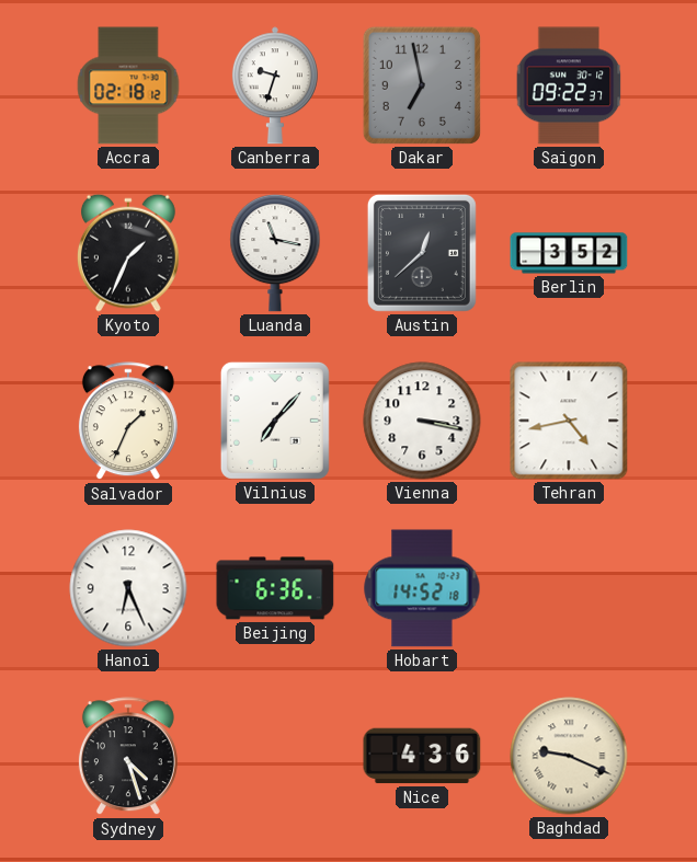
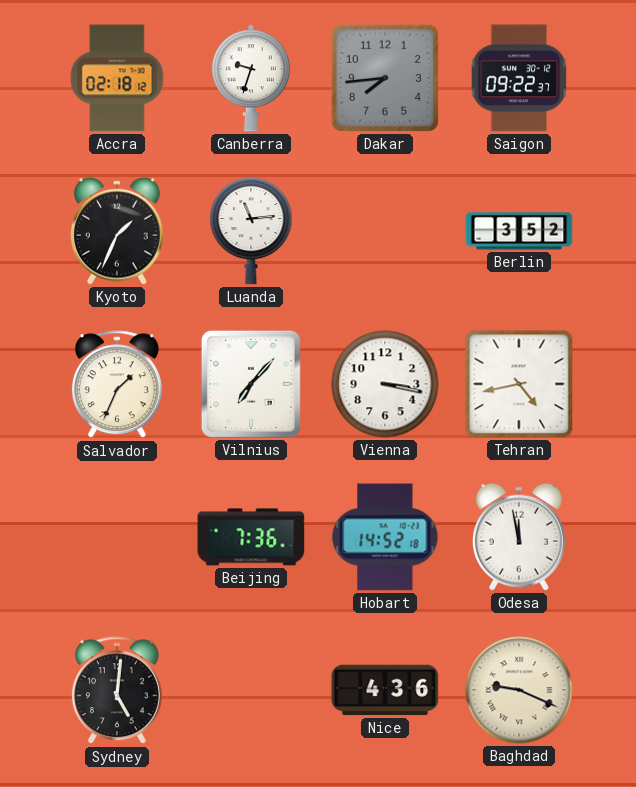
Dakar: 6:58 -> 7:44 (385, 78)
Luanda: 11:17 -> 11:14 (251, 231)
Austin: 12:38 -> none (422, 253)
Hanoi: 6:26 -> none (128, 588)
Beijing: 6:36 -> 7:36 (251, 537)
Odesa: none -> 11:58 (519, 537)
Sydney: 4:27 -> 5:01 (117, 691)
